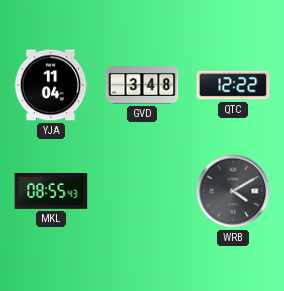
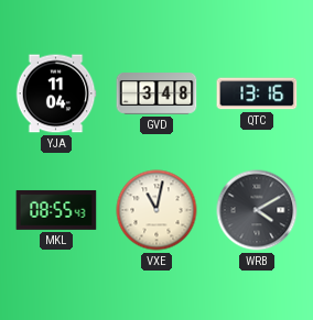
QTC: 12:22 -> 13:16 (257, 93)
VXE: none -> 11:02 (156, 210)
